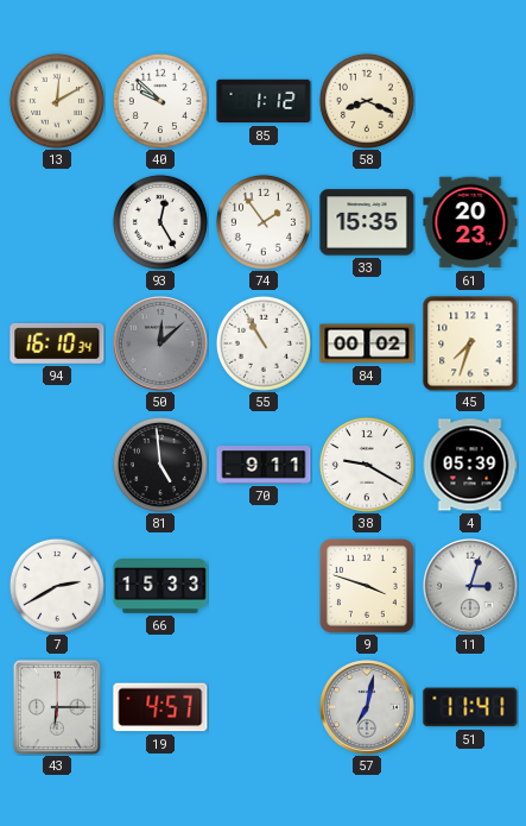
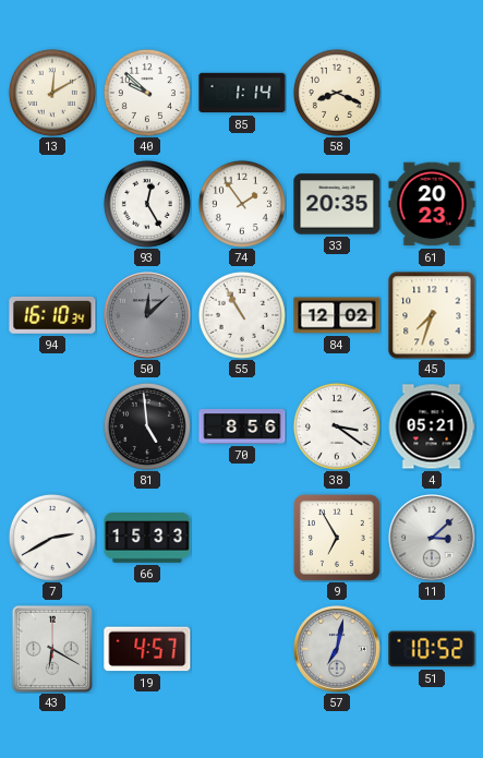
85: 1:12 -> 1:14 (242, 93)
33: 15:35 -> 20:35 (337, 204)
84: 00:02 -> 12:02 (337, 315)
70: 9:11 -> 8:56 (242, 426)
38: 9:20 -> 3:21 (337, 426)
4: 05:39 -> 05:21 (432, 426)
9: 3:48 -> 6:55 (337, 538)
11: 3:03 -> 3:08 (432, 538)
43: 6:15 -> 6:20 (52, 649)
51: 11:41 -> 10:52 (432, 649)
